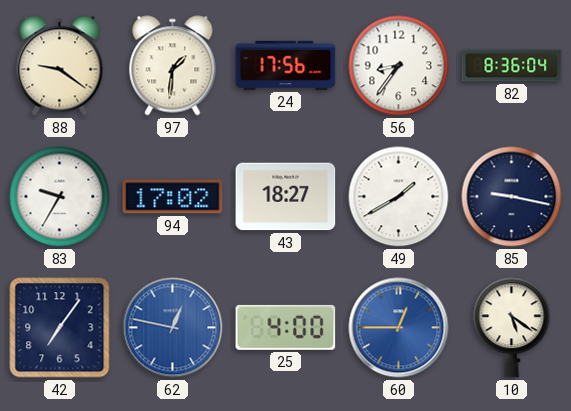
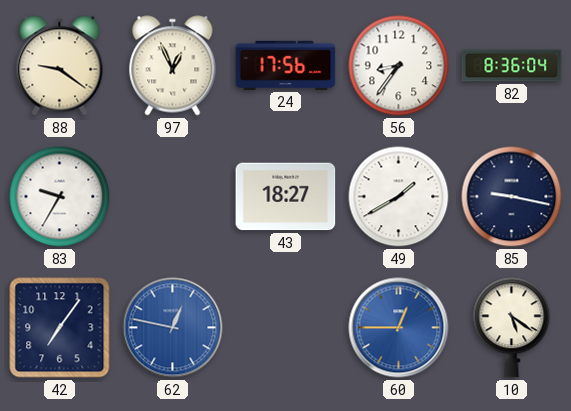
97: 1:31 -> 12:56 (173, 66)
94: 17:02 -> none (173, 197)
25: 4:00 -> none (286, 327)
